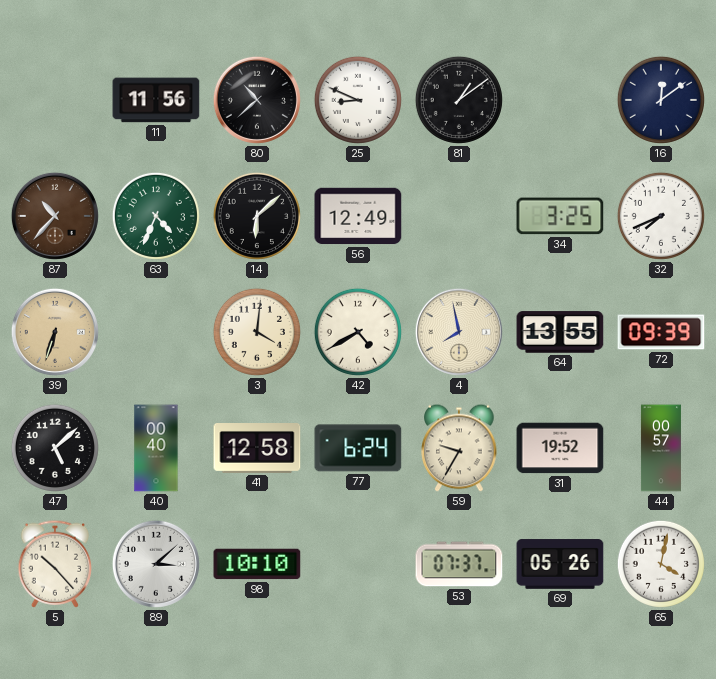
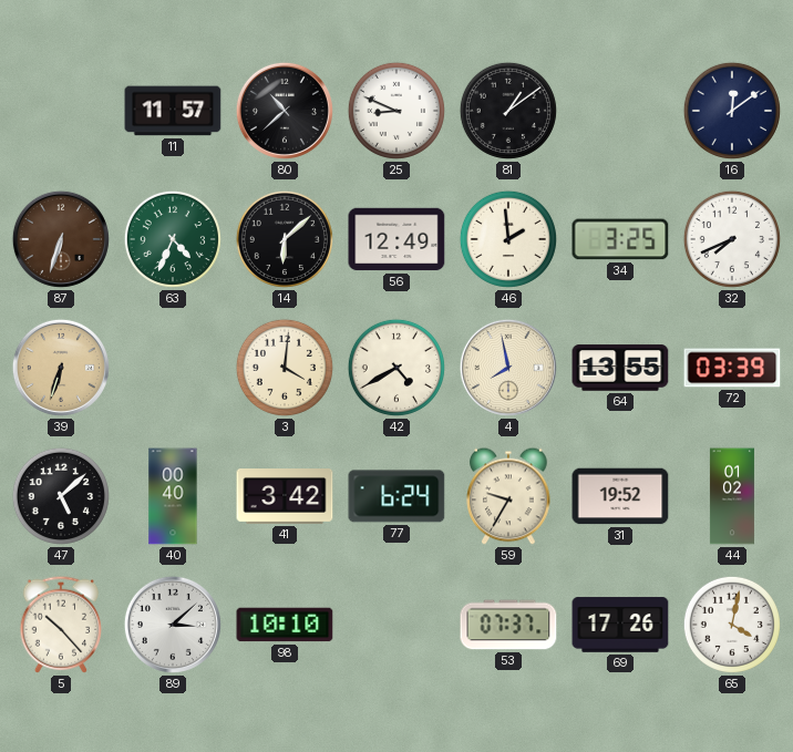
11: 11:56 -> 11:57 (173, 111)
87: 10:37 -> 6:33 (61, 239)
46: none -> 1:59 (508, 239)
72: 09:39 -> 03:39 (732, 368)
41: 12:58 -> 3:42 (285, 497)
44: 00:57 -> 01:02 (732, 496)
69: 05:26 -> 17:26 (620, 625)
